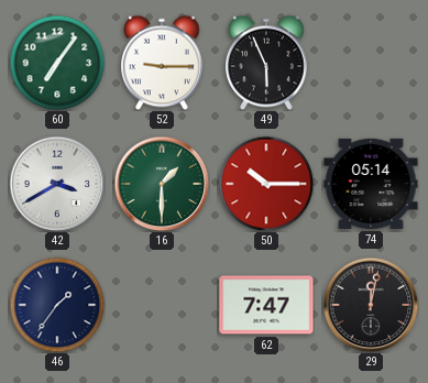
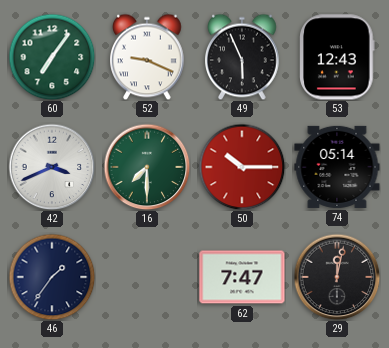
52: 9:15 -> 9:19 (148, 57)
53: none -> 12:43 (337, 57)
42: 3:40 -> 3:41 (52, 167)
16: 1:30 -> 7:30 (147, 167)
